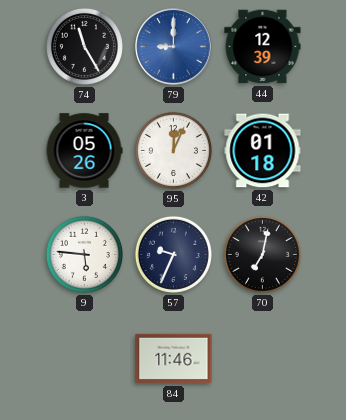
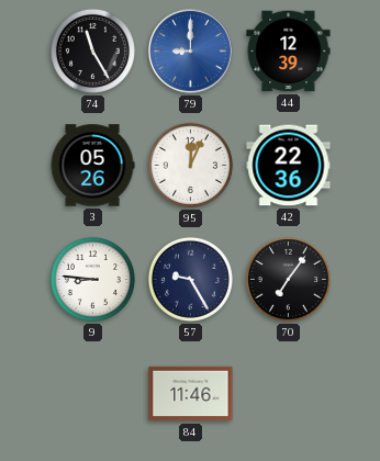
42: 01:18 -> 22:36 (289, 166)
9: 5:46 -> 8:46 (92, 279)
57: 9:34 -> 9:25 (190, 279)
70: 7:02 -> 7:06 (288, 279)
